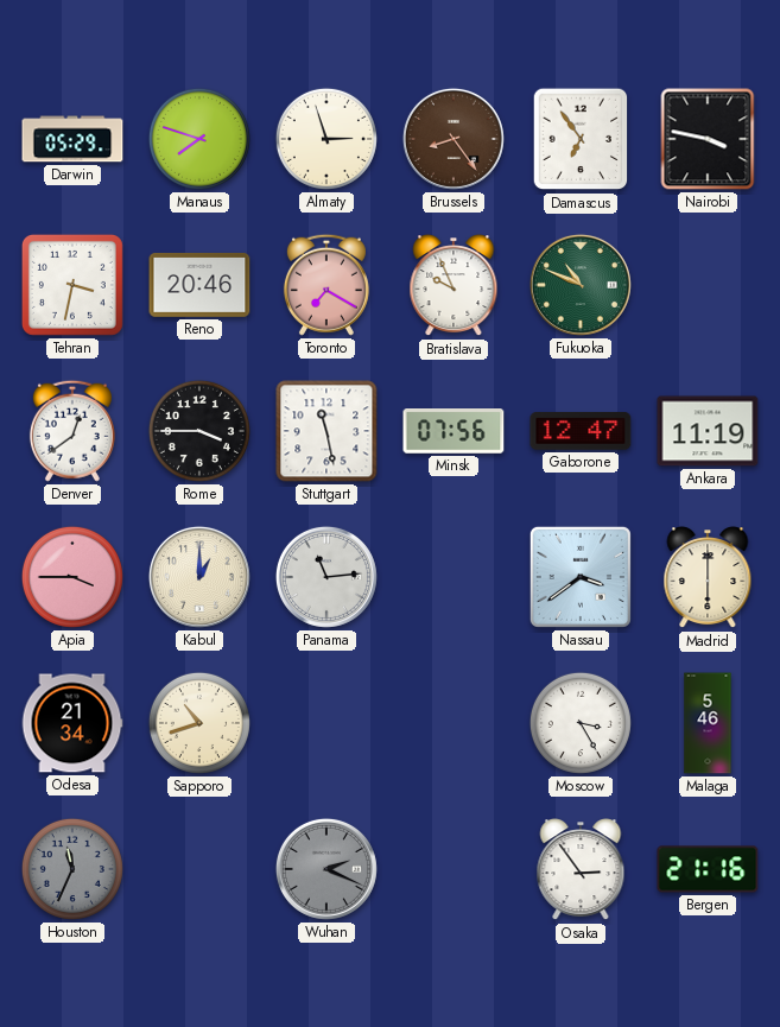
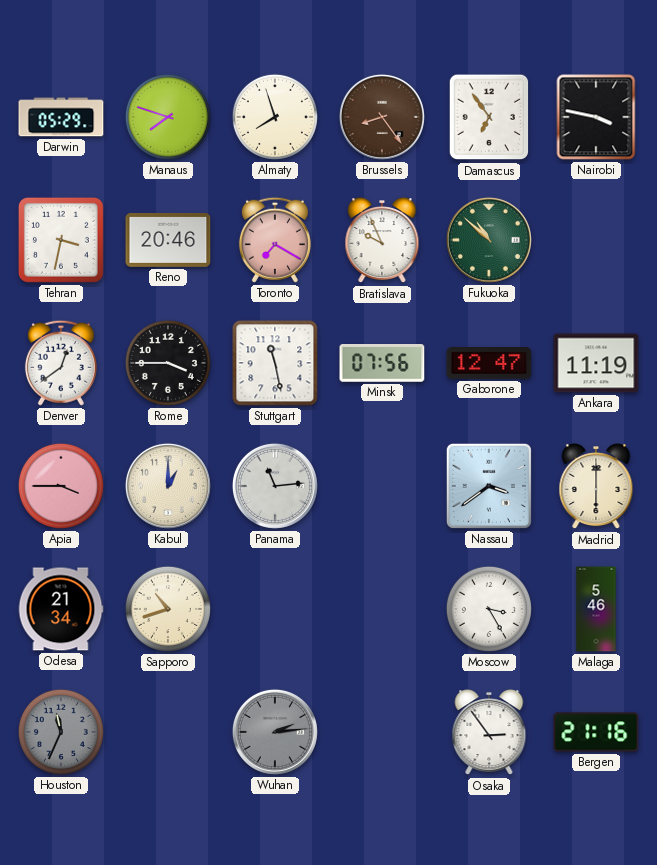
Almaty: 2:57 -> 7:57 (275, 117)
Fukuoka: 10:49 -> 10:52 (489, 240)
Wuhan: 2:19 -> 2:14 (275, 732)
